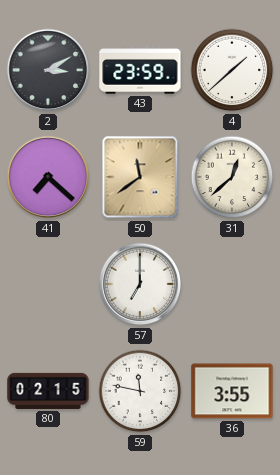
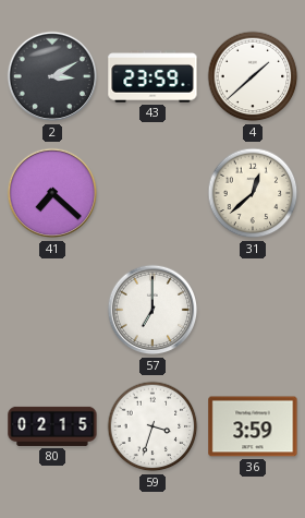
50: 11:39 -> none (140, 177)
59: 11:47 -> 3:33 (152, 426)
36: 3:55 -> 3:59 (253, 426)
